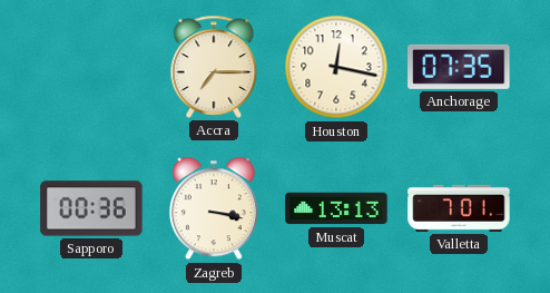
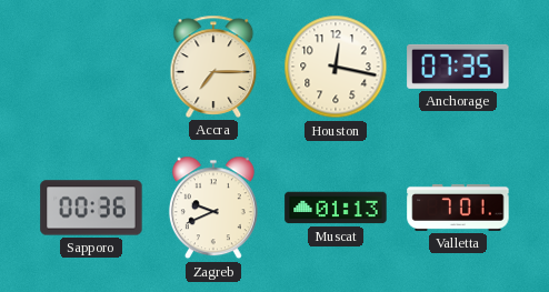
Zagreb: 3:17 -> 9:41 (213, 208)
Muscat: 13:13 -> 01:13 (336, 208)
